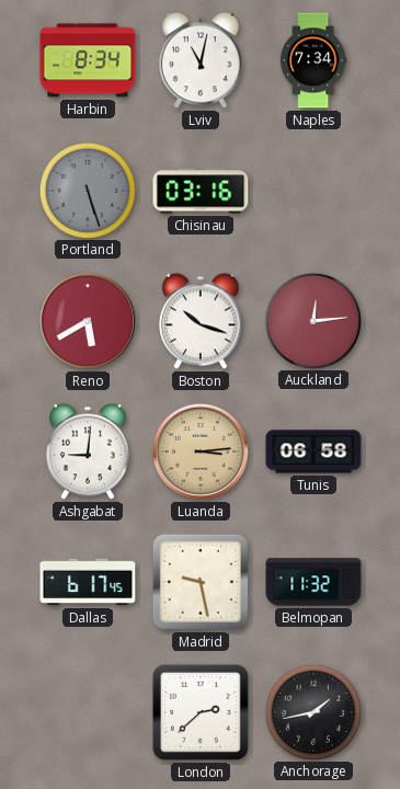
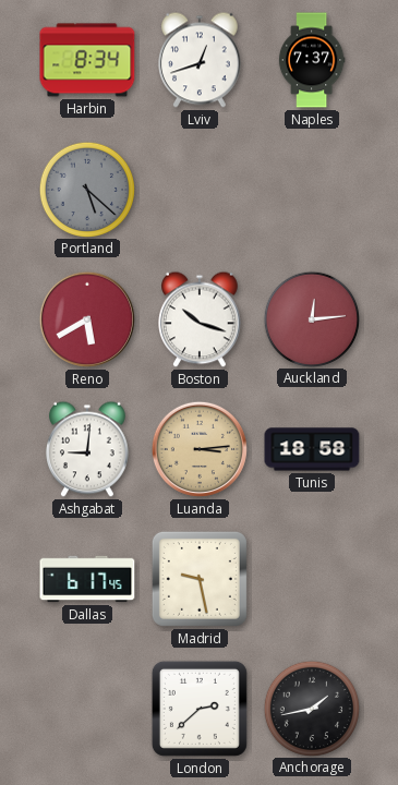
Lviv: 11:02 -> 12:42 (201, 60)
Naples: 7:34 -> 7:37 (312, 60)
Portland: 5:27 -> 5:22 (86, 189)
Chisinau: 03:16 -> none (201, 191)
Tunis: 06:58 -> 18:58 (312, 449)
Belmopan: 11:32 -> none (313, 582)
